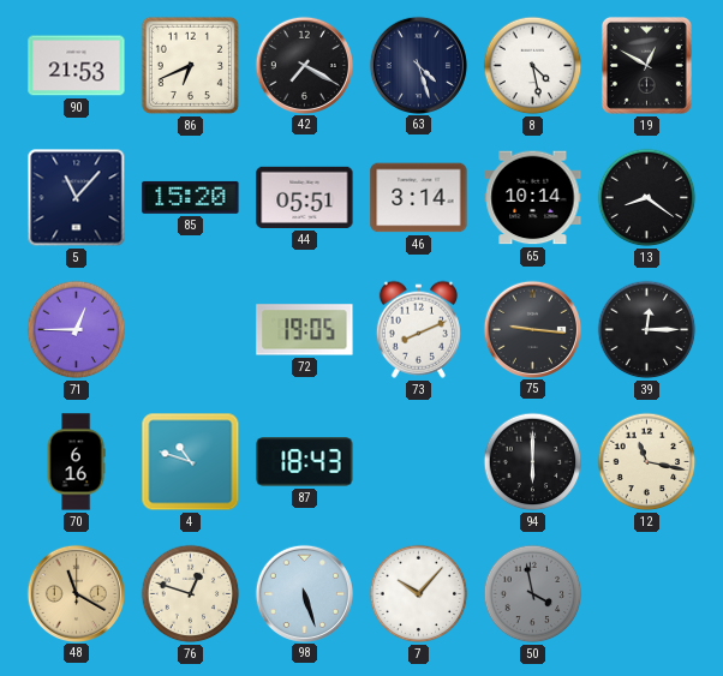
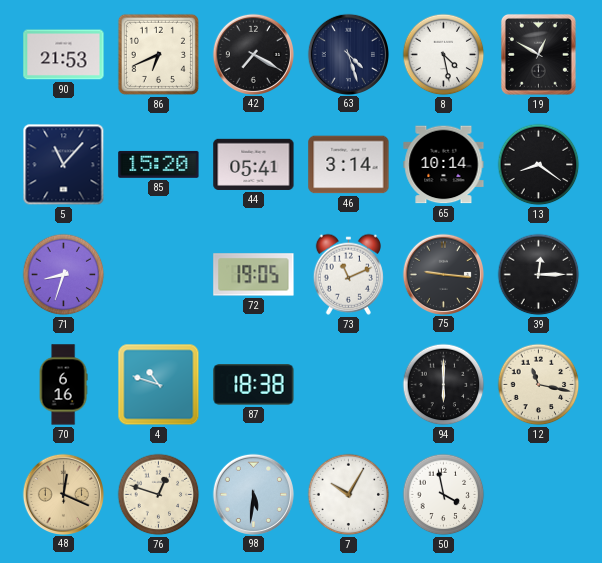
44: 05:51 -> 05:41 (254, 164)
71: 12:45 -> 8:33 (64, 275)
73: 8:11 -> 11:11 (348, 274)
87: 18:43 -> 18:38 (254, 385)
48: 11:20 -> 12:19 (63, 494)
98: 5:27 -> 5:31 (253, 494)
7: 10:07 -> 10:05 (349, 495)
50 dial: grey -> white (444, 495)
